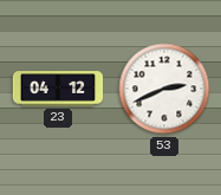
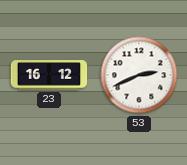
23: 04:12 -> 16:12 (49, 75)
